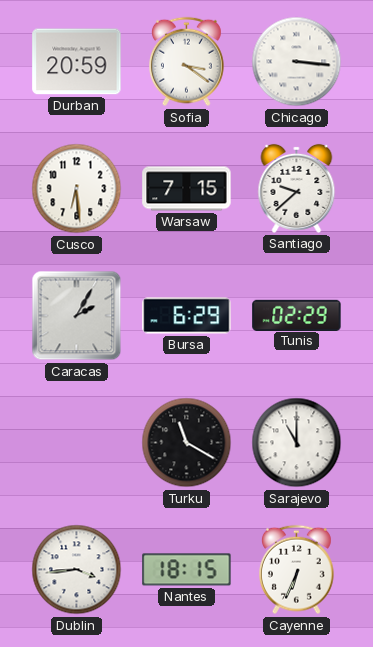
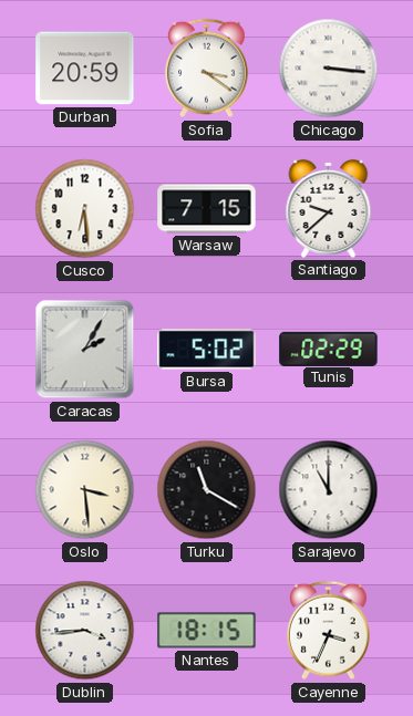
Bursa: 6:29 -> 5:02 (207, 350)
Oslo: none -> 3:29 (85, 490)
Cayenne: 6:34 -> 3:34 (329, 631)
